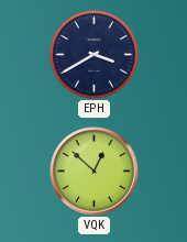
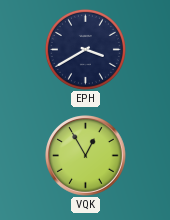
VQK: 12:52 -> 12:55 (86, 156)
